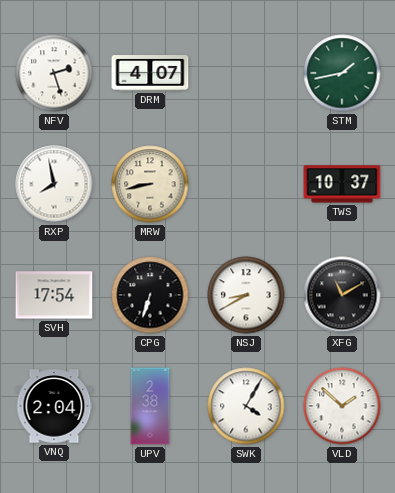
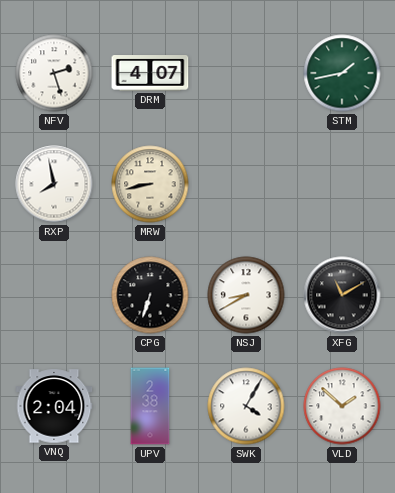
TWS: 10:37 -> none (342, 184)
SVH: 17:54 -> none (54, 295)
